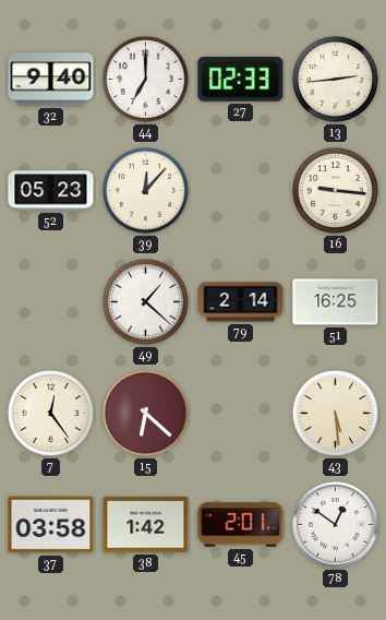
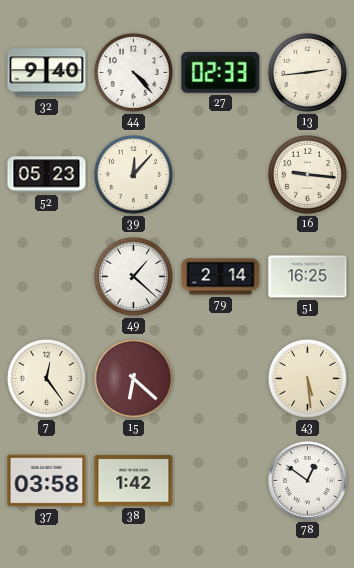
44: 7:00 -> 4:23 (133, 72)
45: 2:01 -> none (241, 525)
